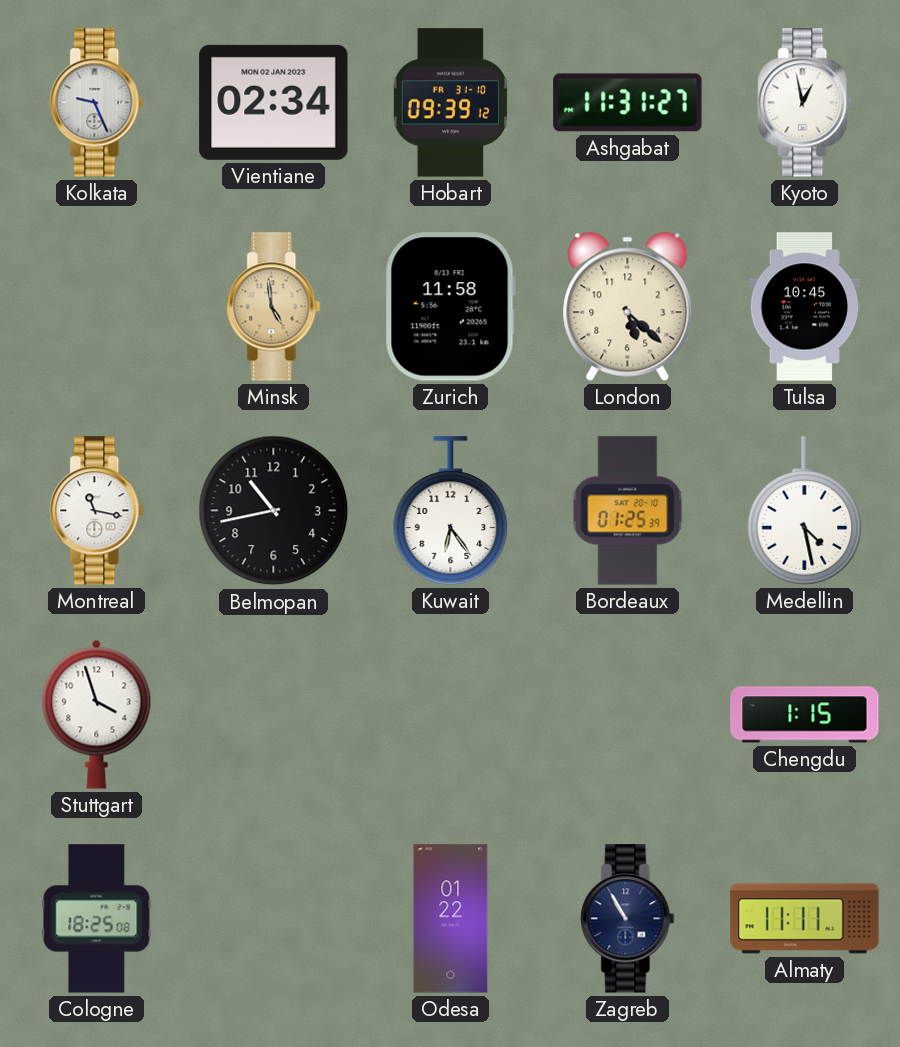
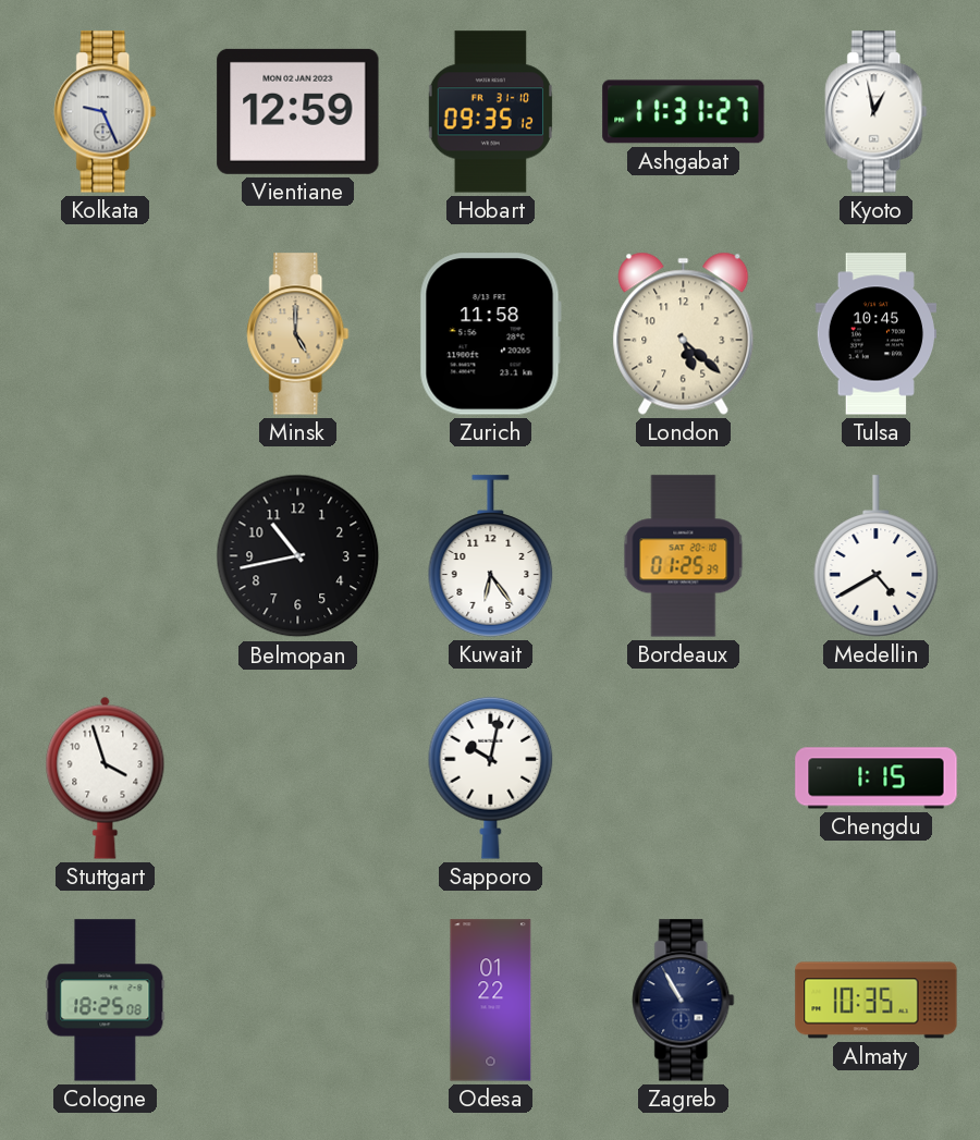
Vientiane: 02:34 -> 12:59 (298, 111)
Hobart: 09:39 -> 09:35 (490, 112)
Minsk: 4:59 -> 5:00 (298, 334)
Montreal: 11:17 -> none (97, 511)
Medellin: 4:28 -> 4:40 (877, 556)
Sapporo: none -> 10:02 (491, 777)
Almaty: 11:11 -> 10:35 (877, 1001)
